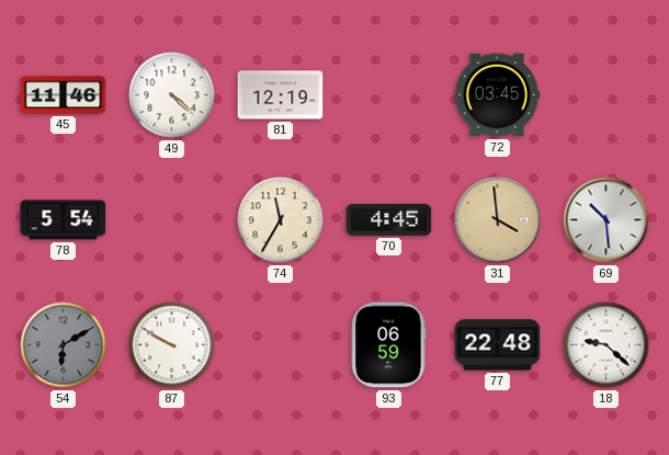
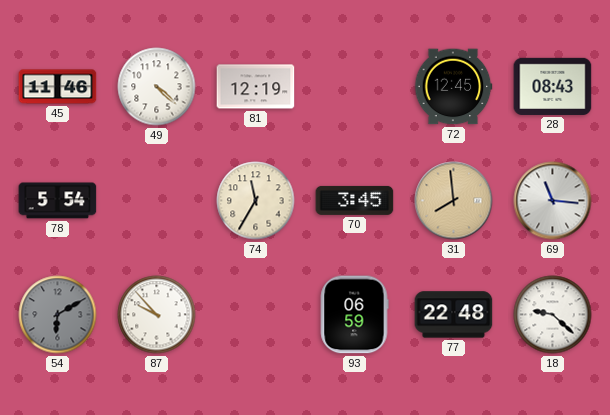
72: 03:45 -> 12:45 (453, 87)
28: none -> 08:43 (553, 86)
70: 4:45 -> 3:45 (355, 200)
31: 3:59 -> 7:59 (454, 201)
69: 10:29 -> 11:16 (553, 201)
87: 9:50 -> 9:53 (157, 315)
